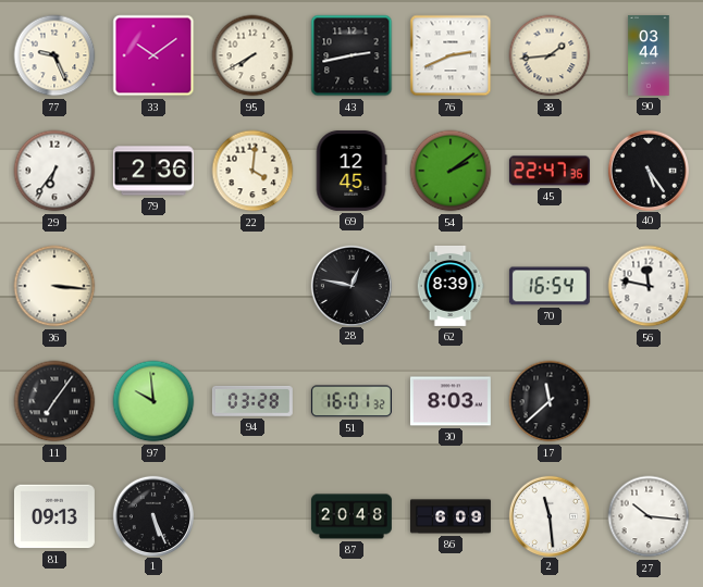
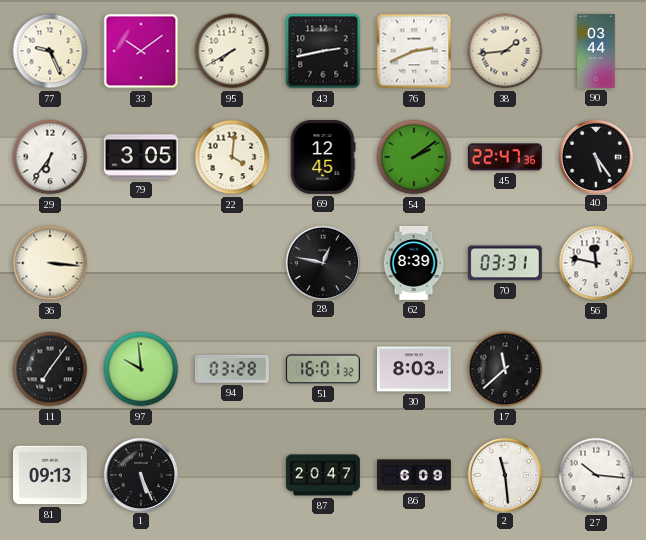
79: 2:36 -> 3:05 (141, 157)
70: 16:54 -> 03:31 (505, 263)
87: 20:48 -> 20:47 (323, 475)
